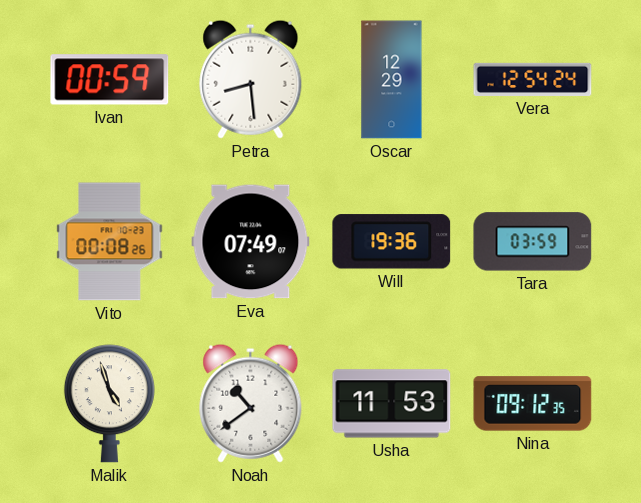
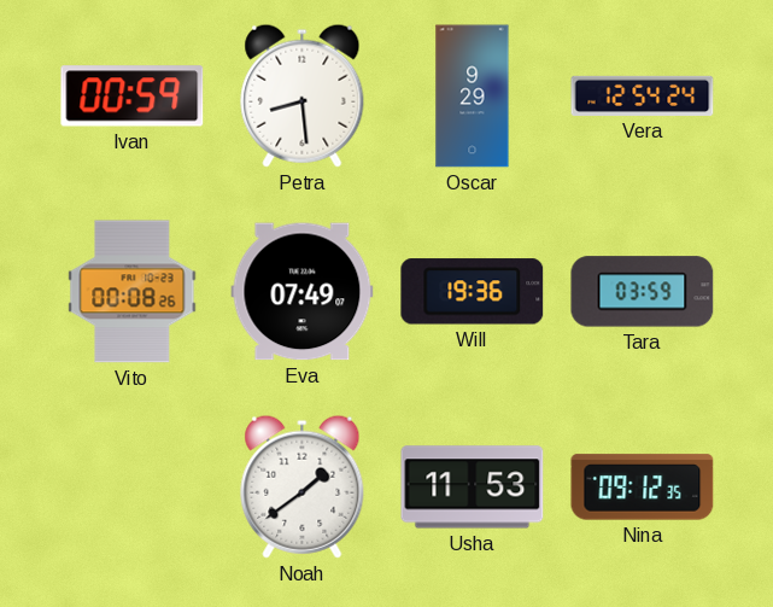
Oscar: 12:29 -> 9:29 (473, 97)
Malik: 4:57 -> none (109, 404)
Noah: 10:39 -> 1:39 (303, 486)
